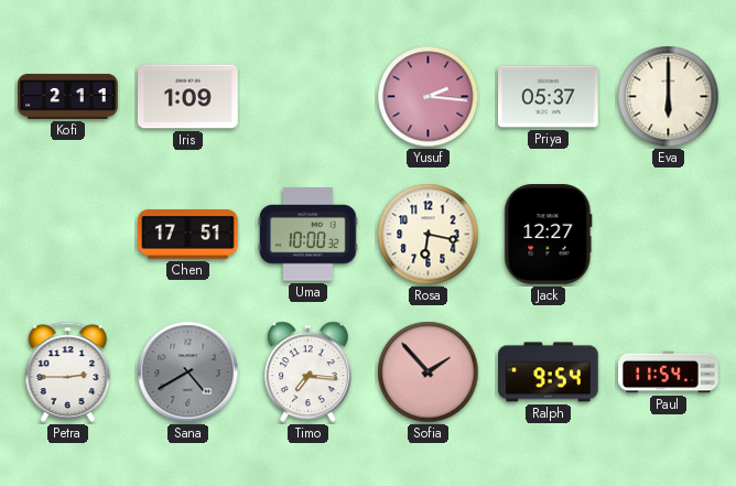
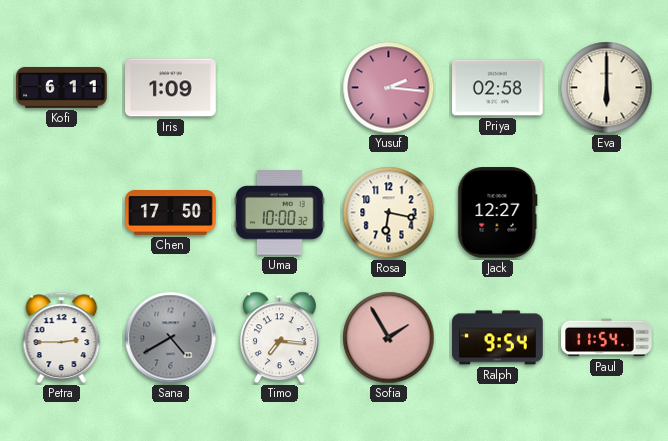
Kofi: 2:11 -> 6:11 (62, 87)
Priya: 05:37 -> 02:58 (498, 88)
Chen: 17:51 -> 17:50 (171, 213)
Sofia: 1:53 -> 1:55 (389, 338)
